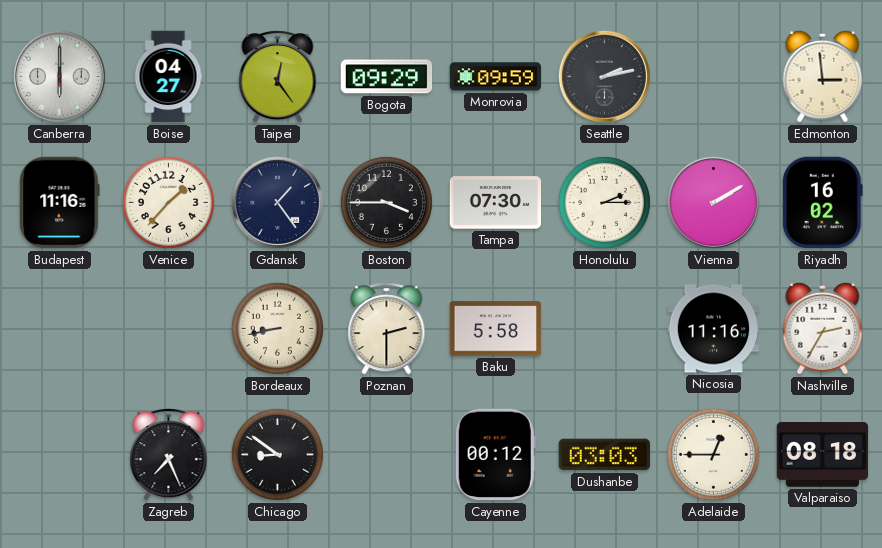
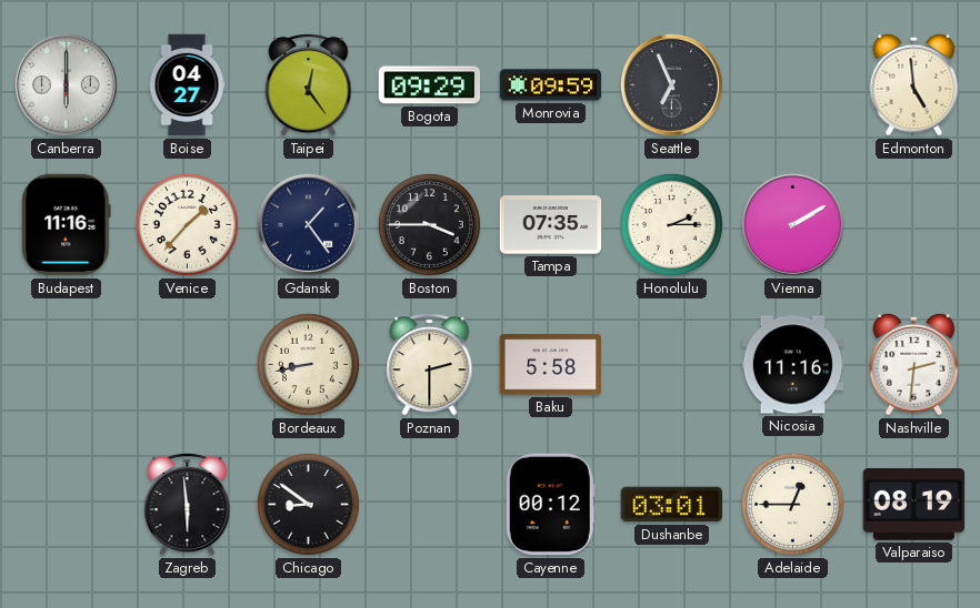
Seattle: 2:13 -> 6:56 (671, 84)
Edmonton: 2:59 -> 4:59 (914, 84)
Tampa: 07:30 -> 07:35 (551, 225)
Riyadh: 16:02 -> none (823, 203)
Nashville: 2:35 -> 2:31 (914, 364)
Zagreb: 7:26 -> 5:59 (188, 505)
Dushanbe: 03:03 -> 03:01 (672, 505)
Valparaiso: 08:18 -> 08:19 (914, 505)
